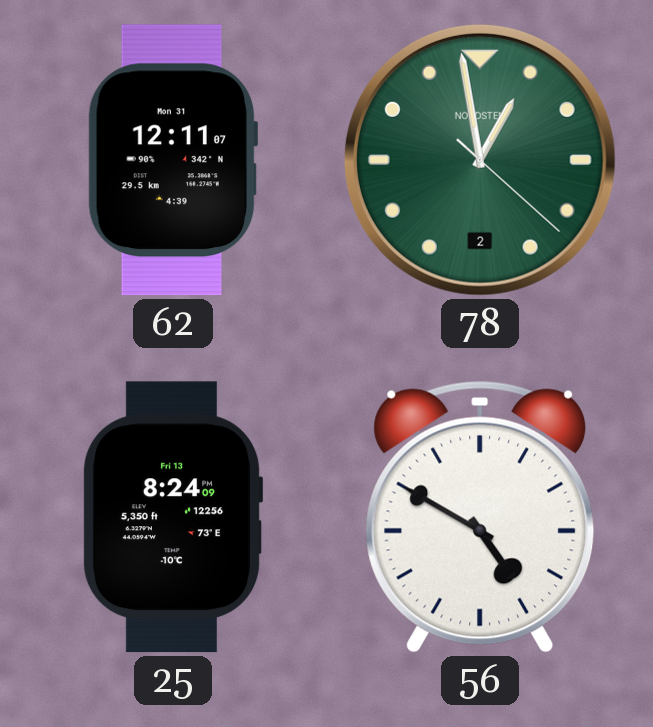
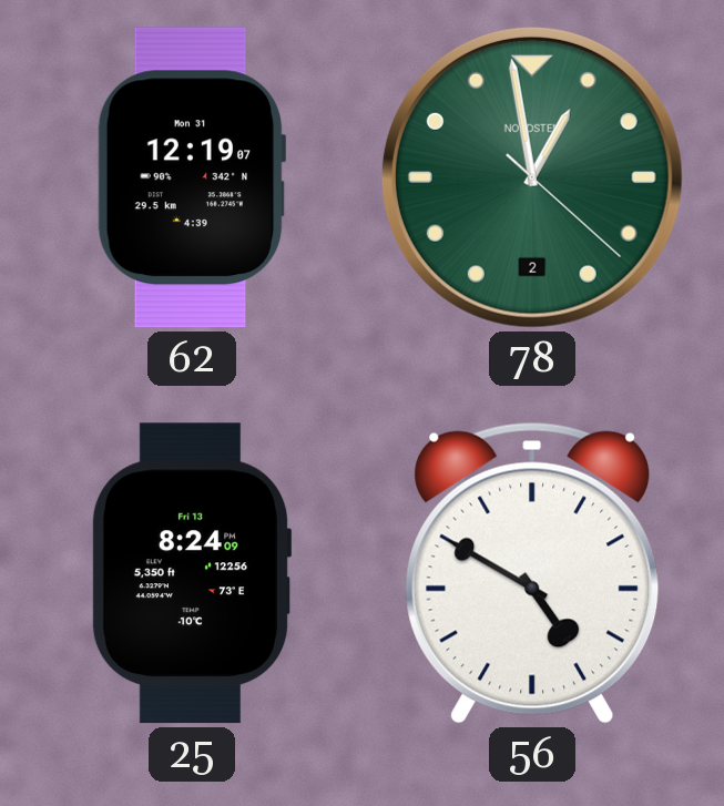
62: 12:11 -> 12:19 (192, 177)
